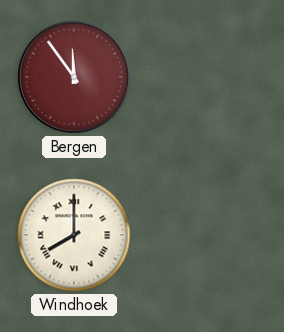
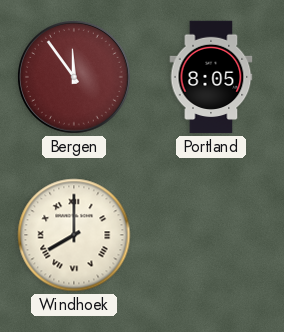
Portland: none -> 8:05 (211, 77)
